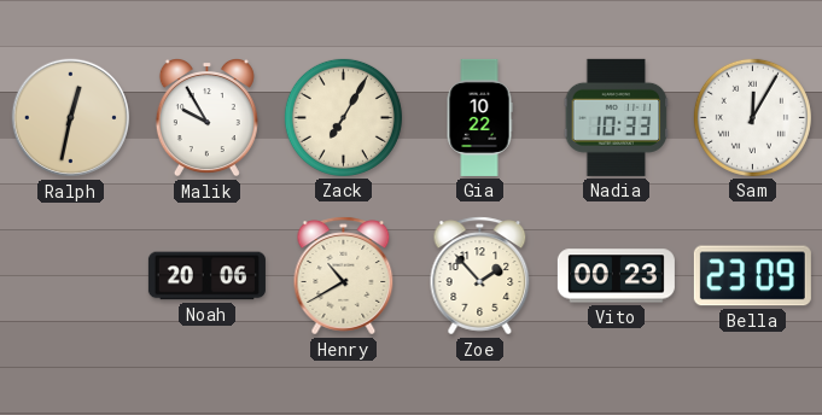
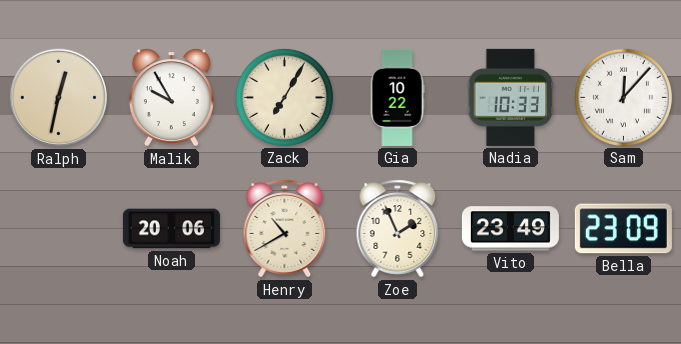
Sam: 12:05 -> 12:07 (623, 97)
Zoe: 1:53 -> 1:56 (398, 229)
Vito: 00:23 -> 23:49 (510, 229)
